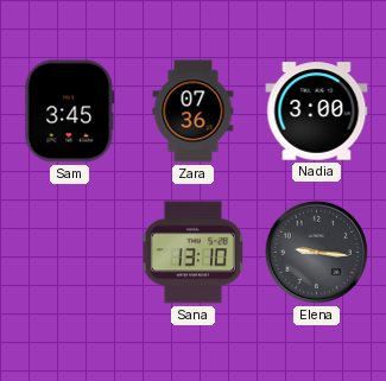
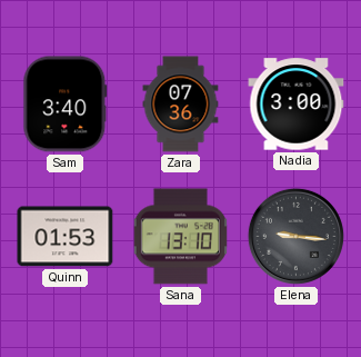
Sam: 3:45 -> 3:40 (66, 105)
Quinn: none -> 01:53 (66, 237)
